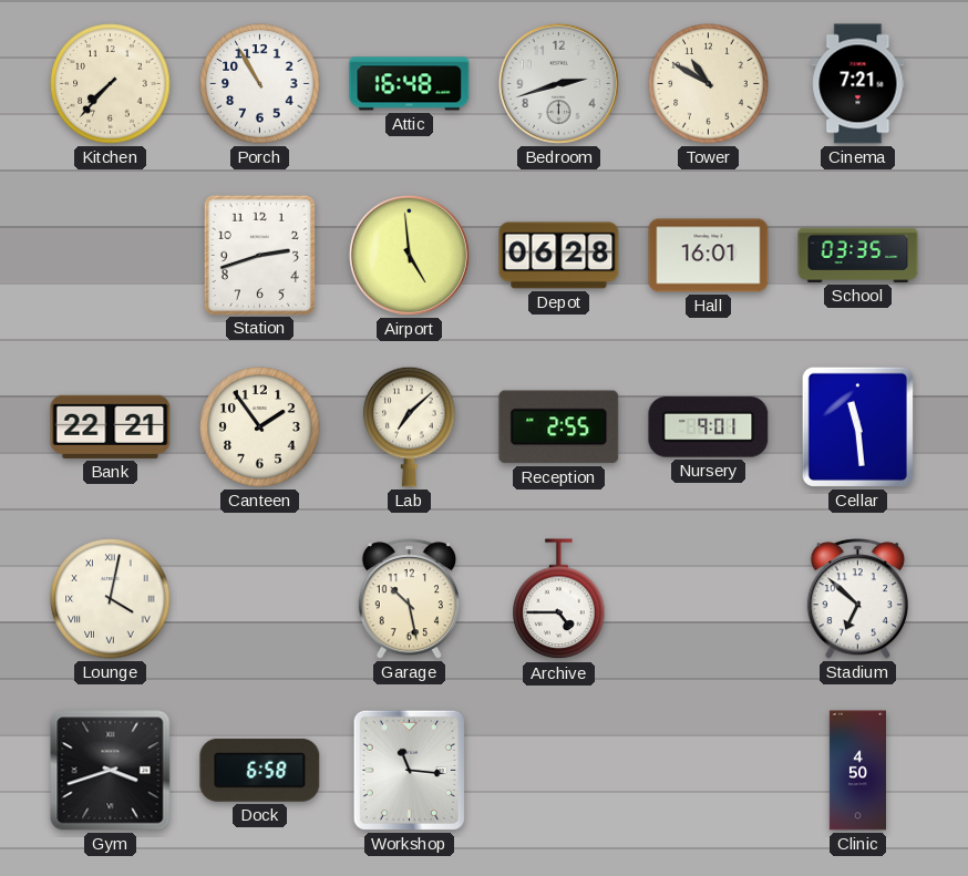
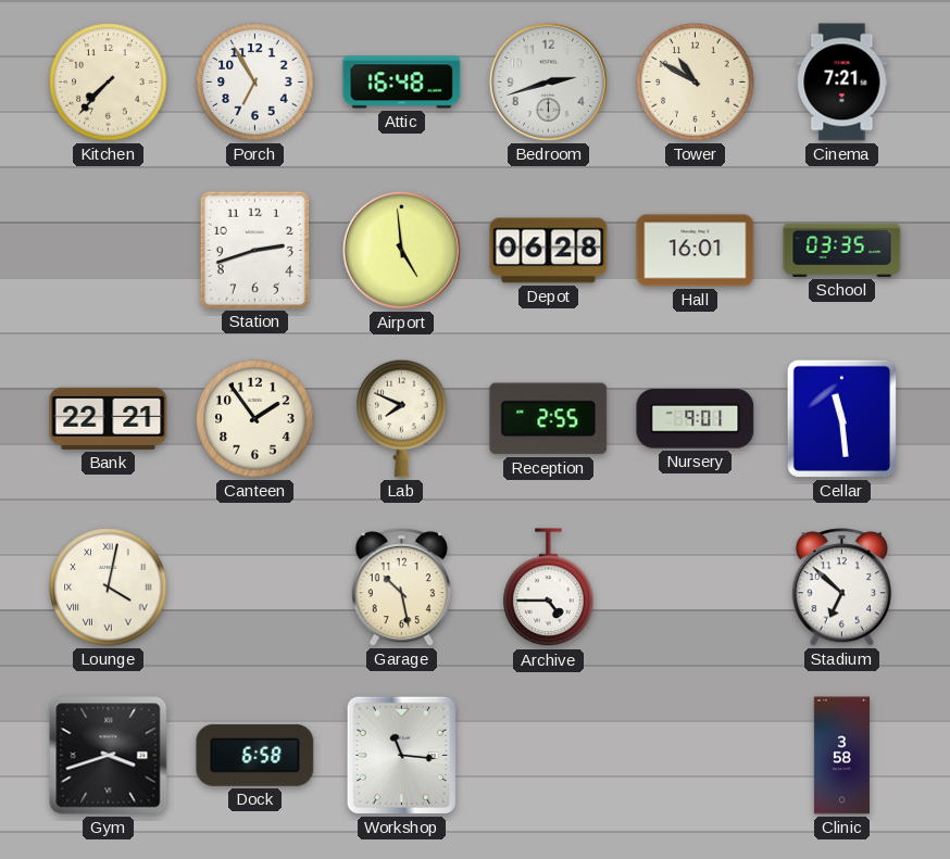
Porch: 10:55 -> 6:55 (255, 83)
Lab: 7:08 -> 7:49 (402, 418)
Clinic: 4:50 -> 3:58 (841, 756)
